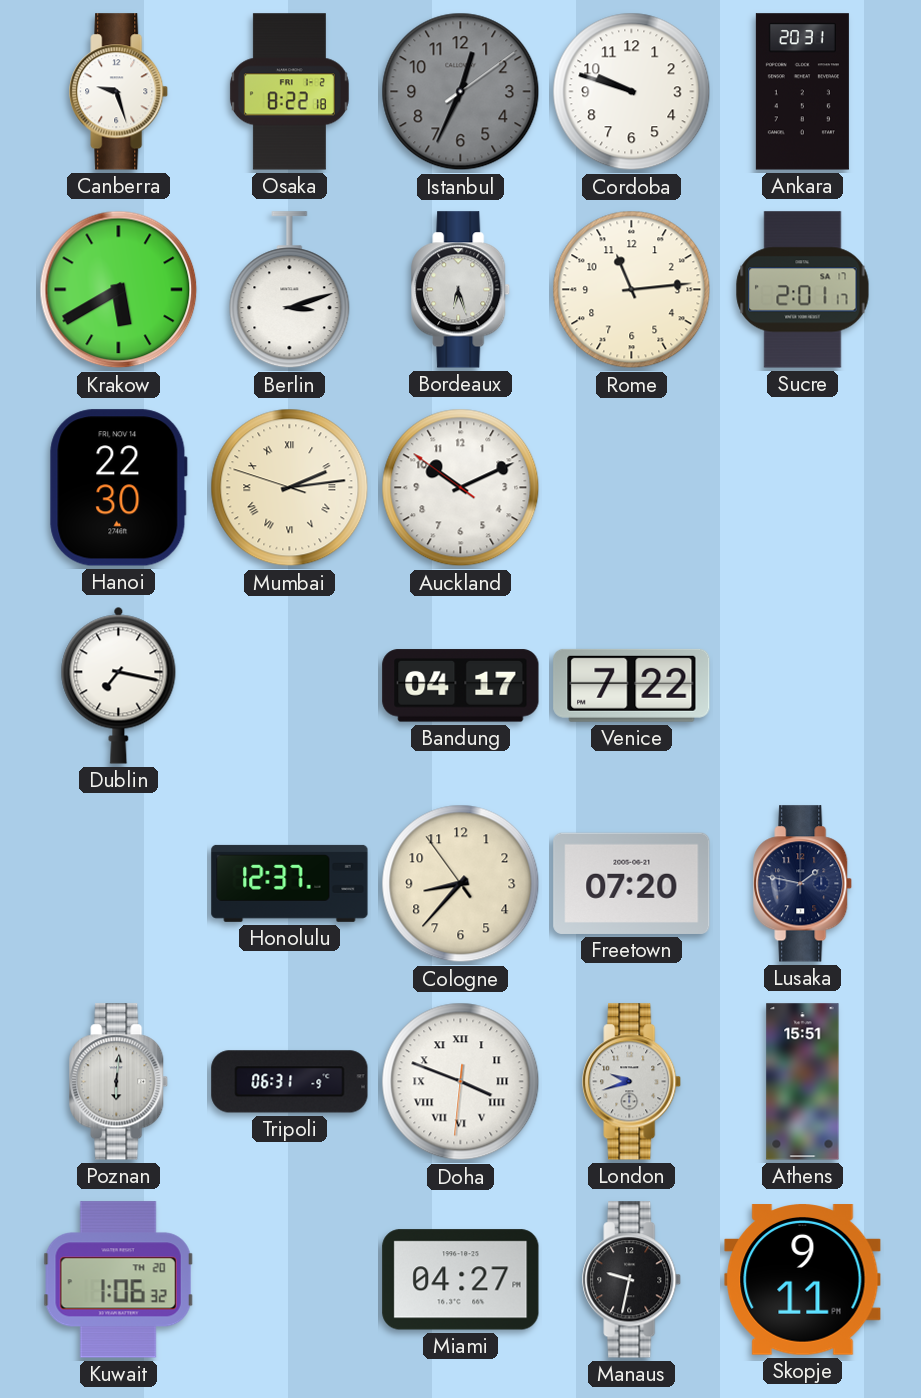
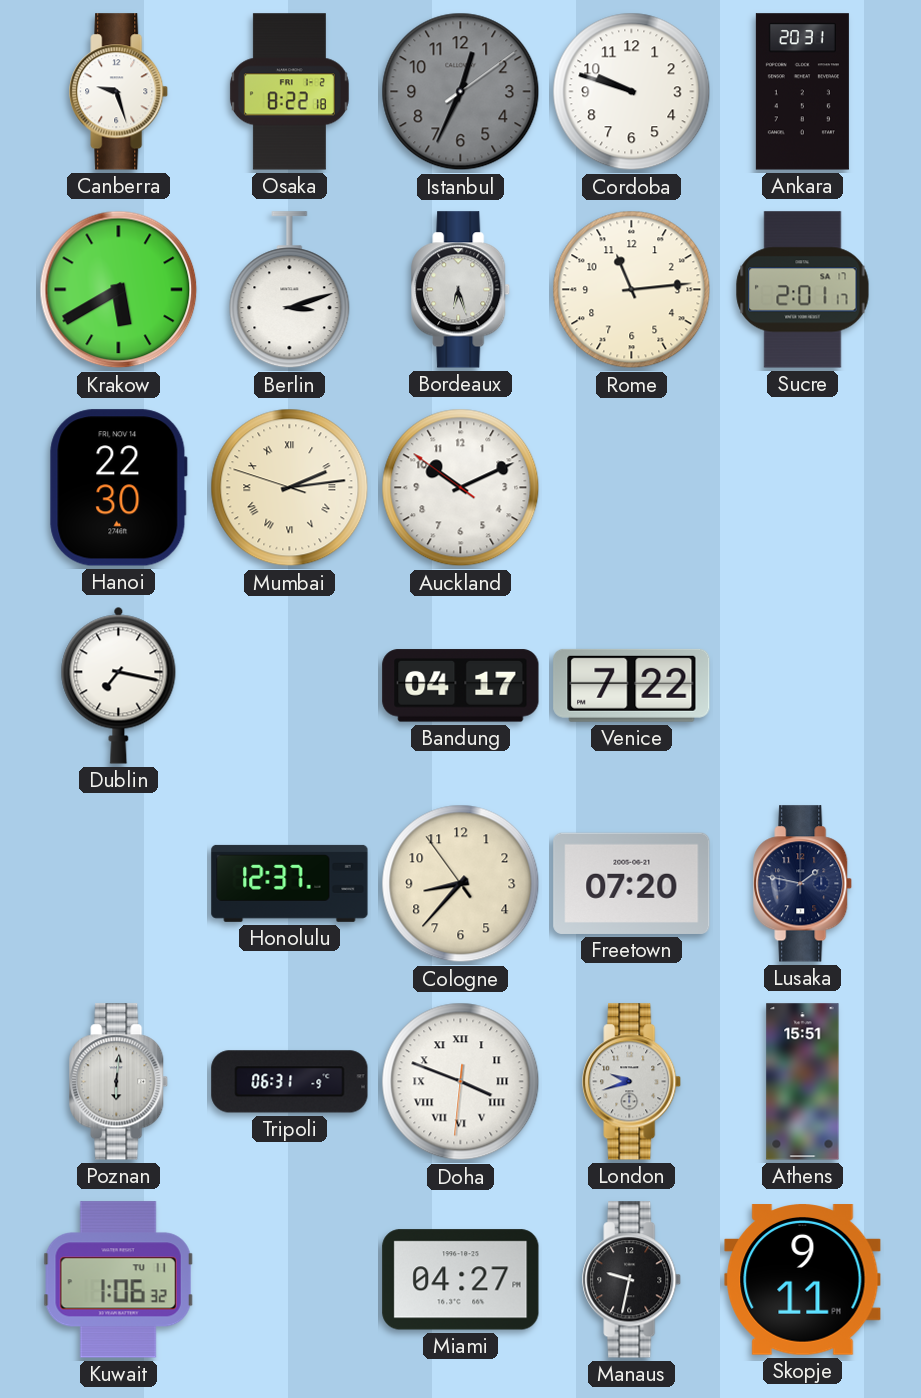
Kuwait date: TH 20 -> TU 11 (118, 1280)
